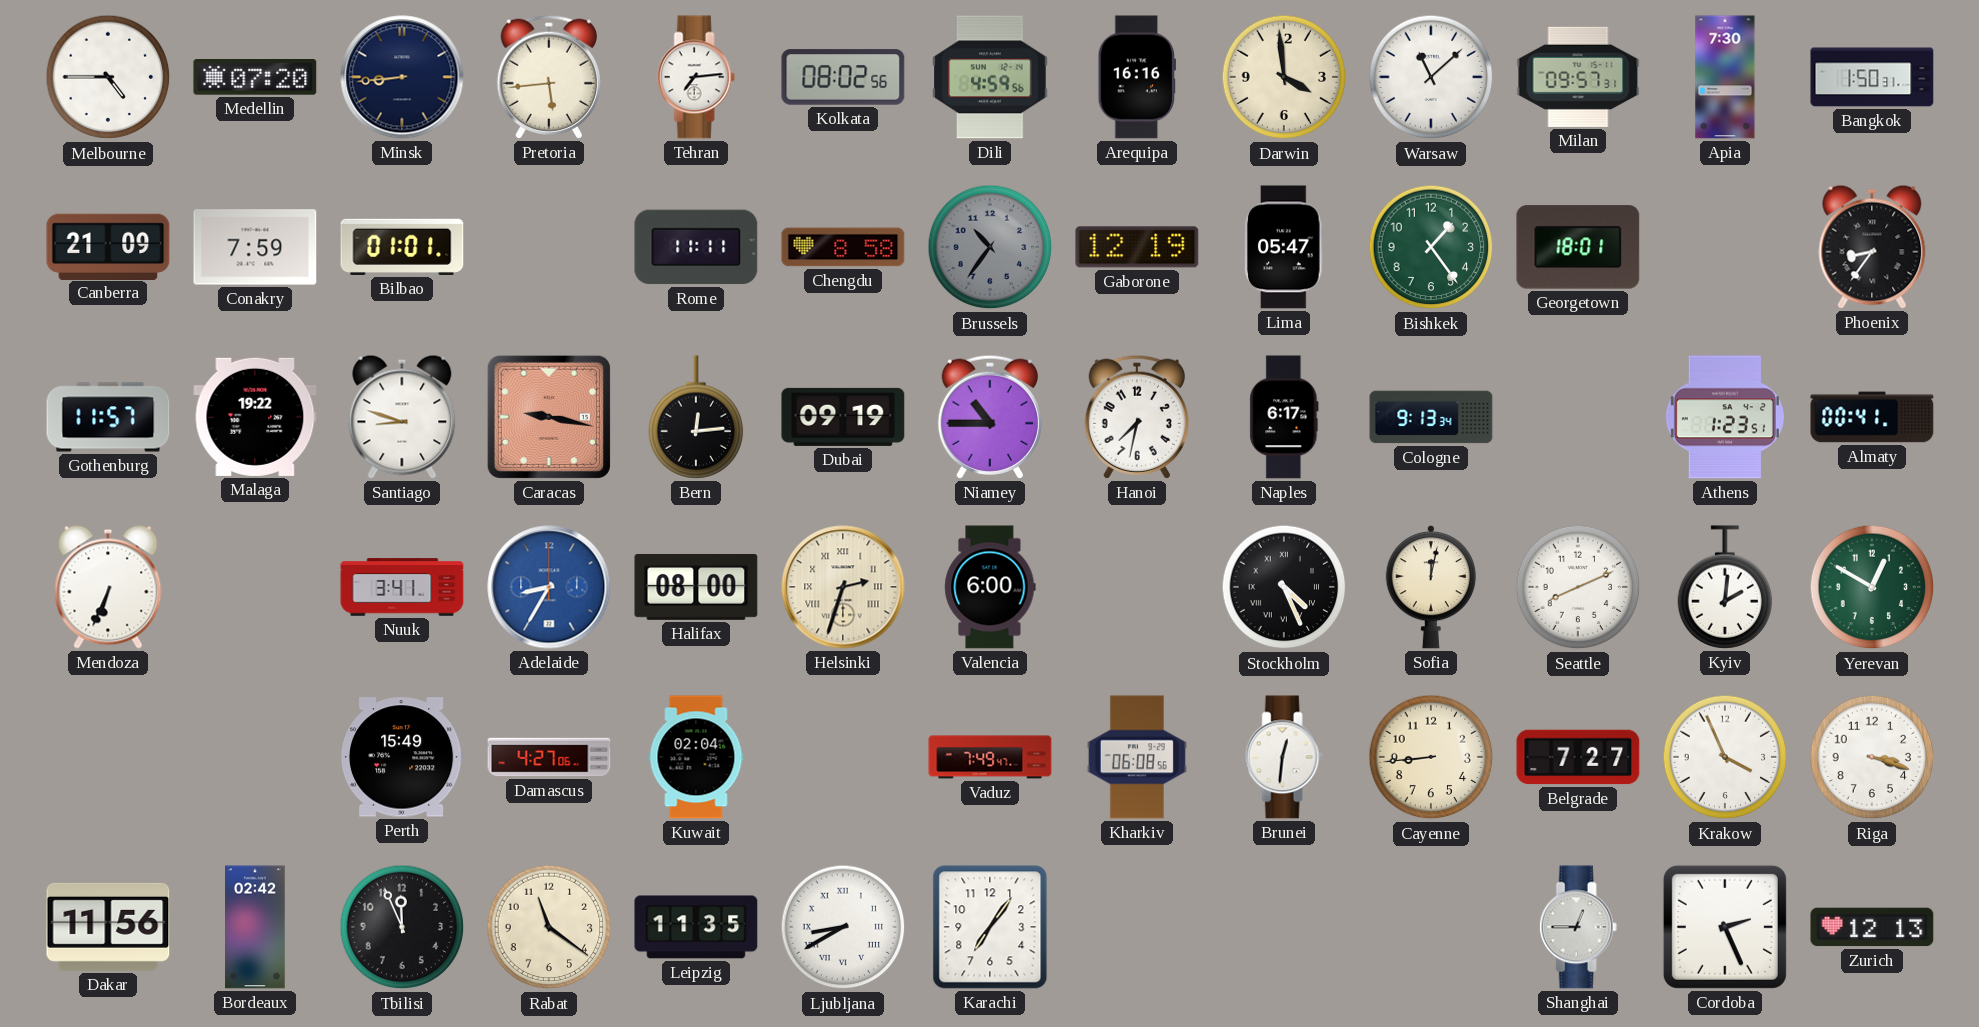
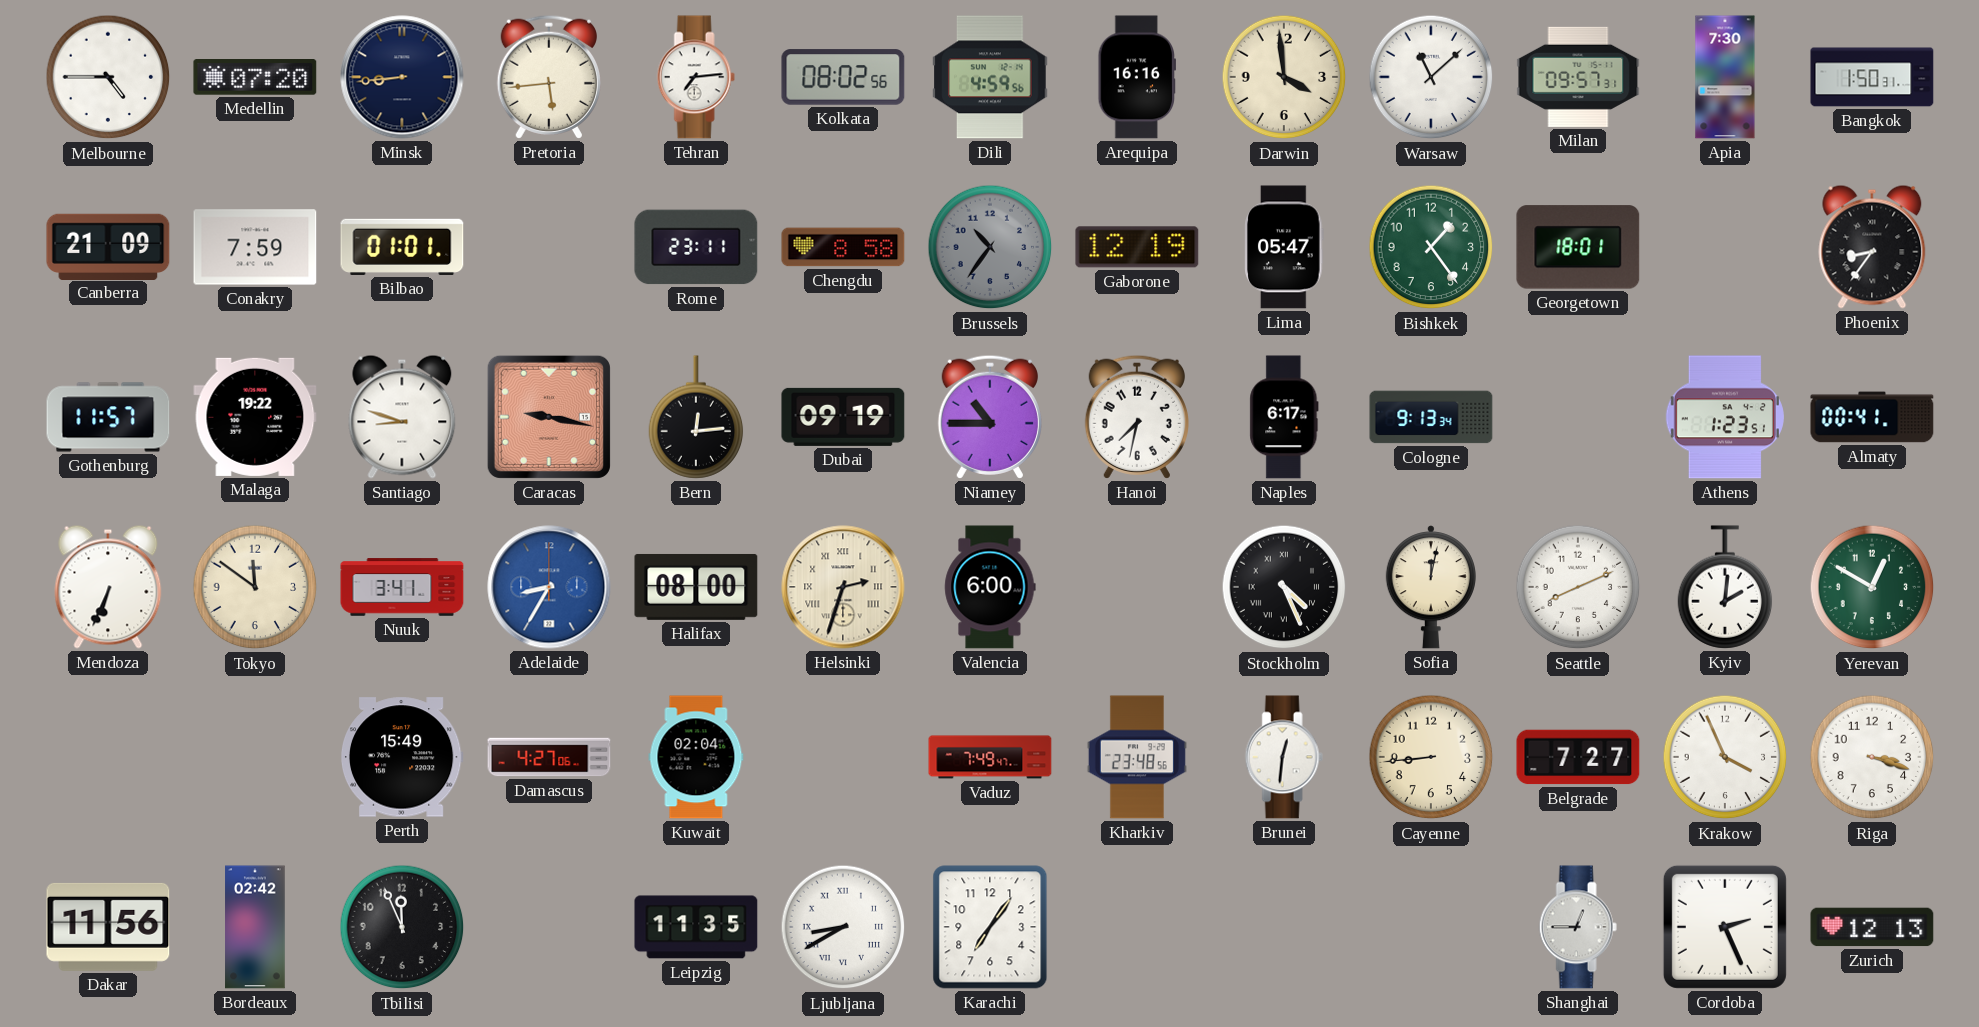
Rome: 11:11 -> 23:11 (696, 247)
Tokyo: none -> 11:51 (255, 587)
Kharkiv: 06:08 -> 23:48 (1137, 757)
Rabat: 11:21 -> none (549, 927)
